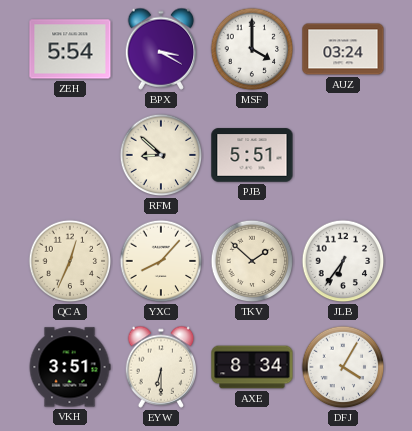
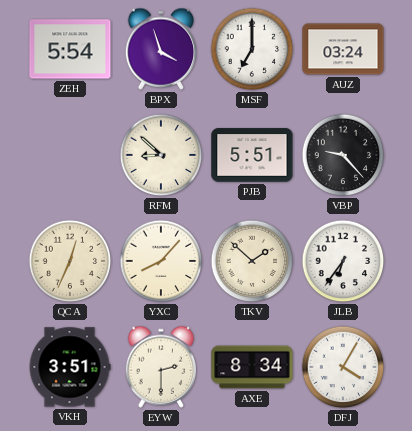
BPX: 3:20 -> 3:57 (161, 49)
MSF: 4:00 -> 7:00 (252, 49)
VBP: none -> 9:23 (343, 155)
EYW: 6:30 -> 2:30 (161, 367)
